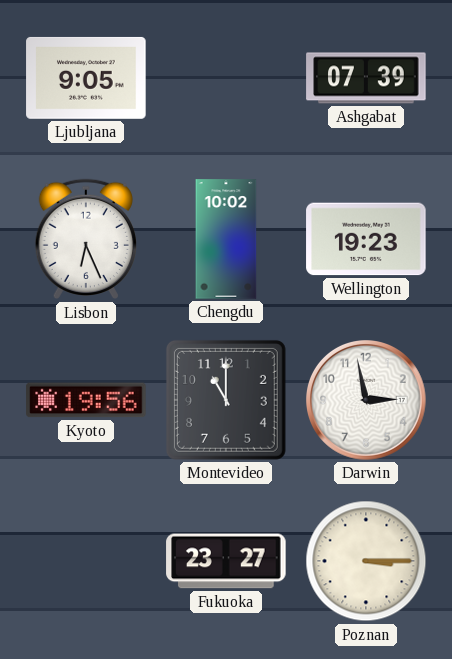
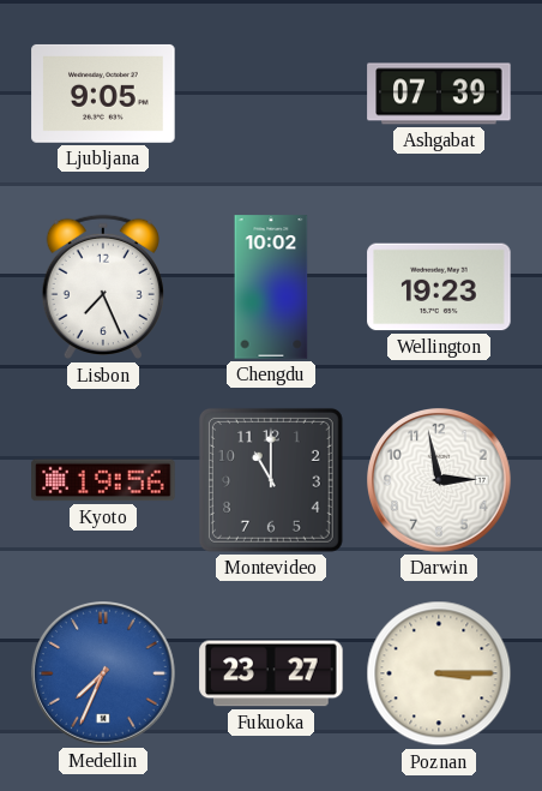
Lisbon: 6:26 -> 7:26 (103, 287)
Medellin: none -> 7:34 (104, 675)
